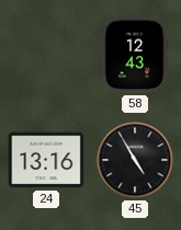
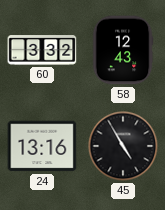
60: none -> 3:32 (42, 50)
